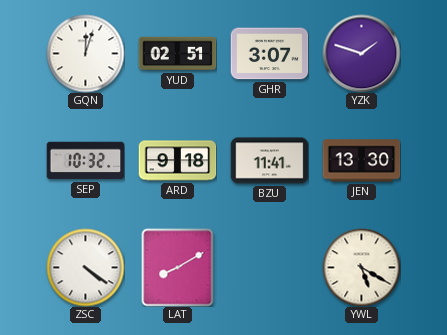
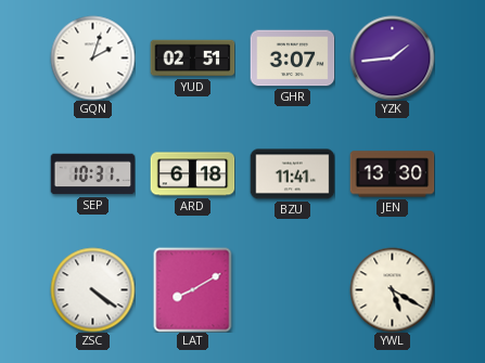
GQN: 12:03 -> 2:03 (92, 57)
YZK: 1:48 -> 1:44 (392, 57)
SEP: 10:32 -> 10:31 (92, 174)
ARD: 9:18 -> 6:18 (192, 174)
